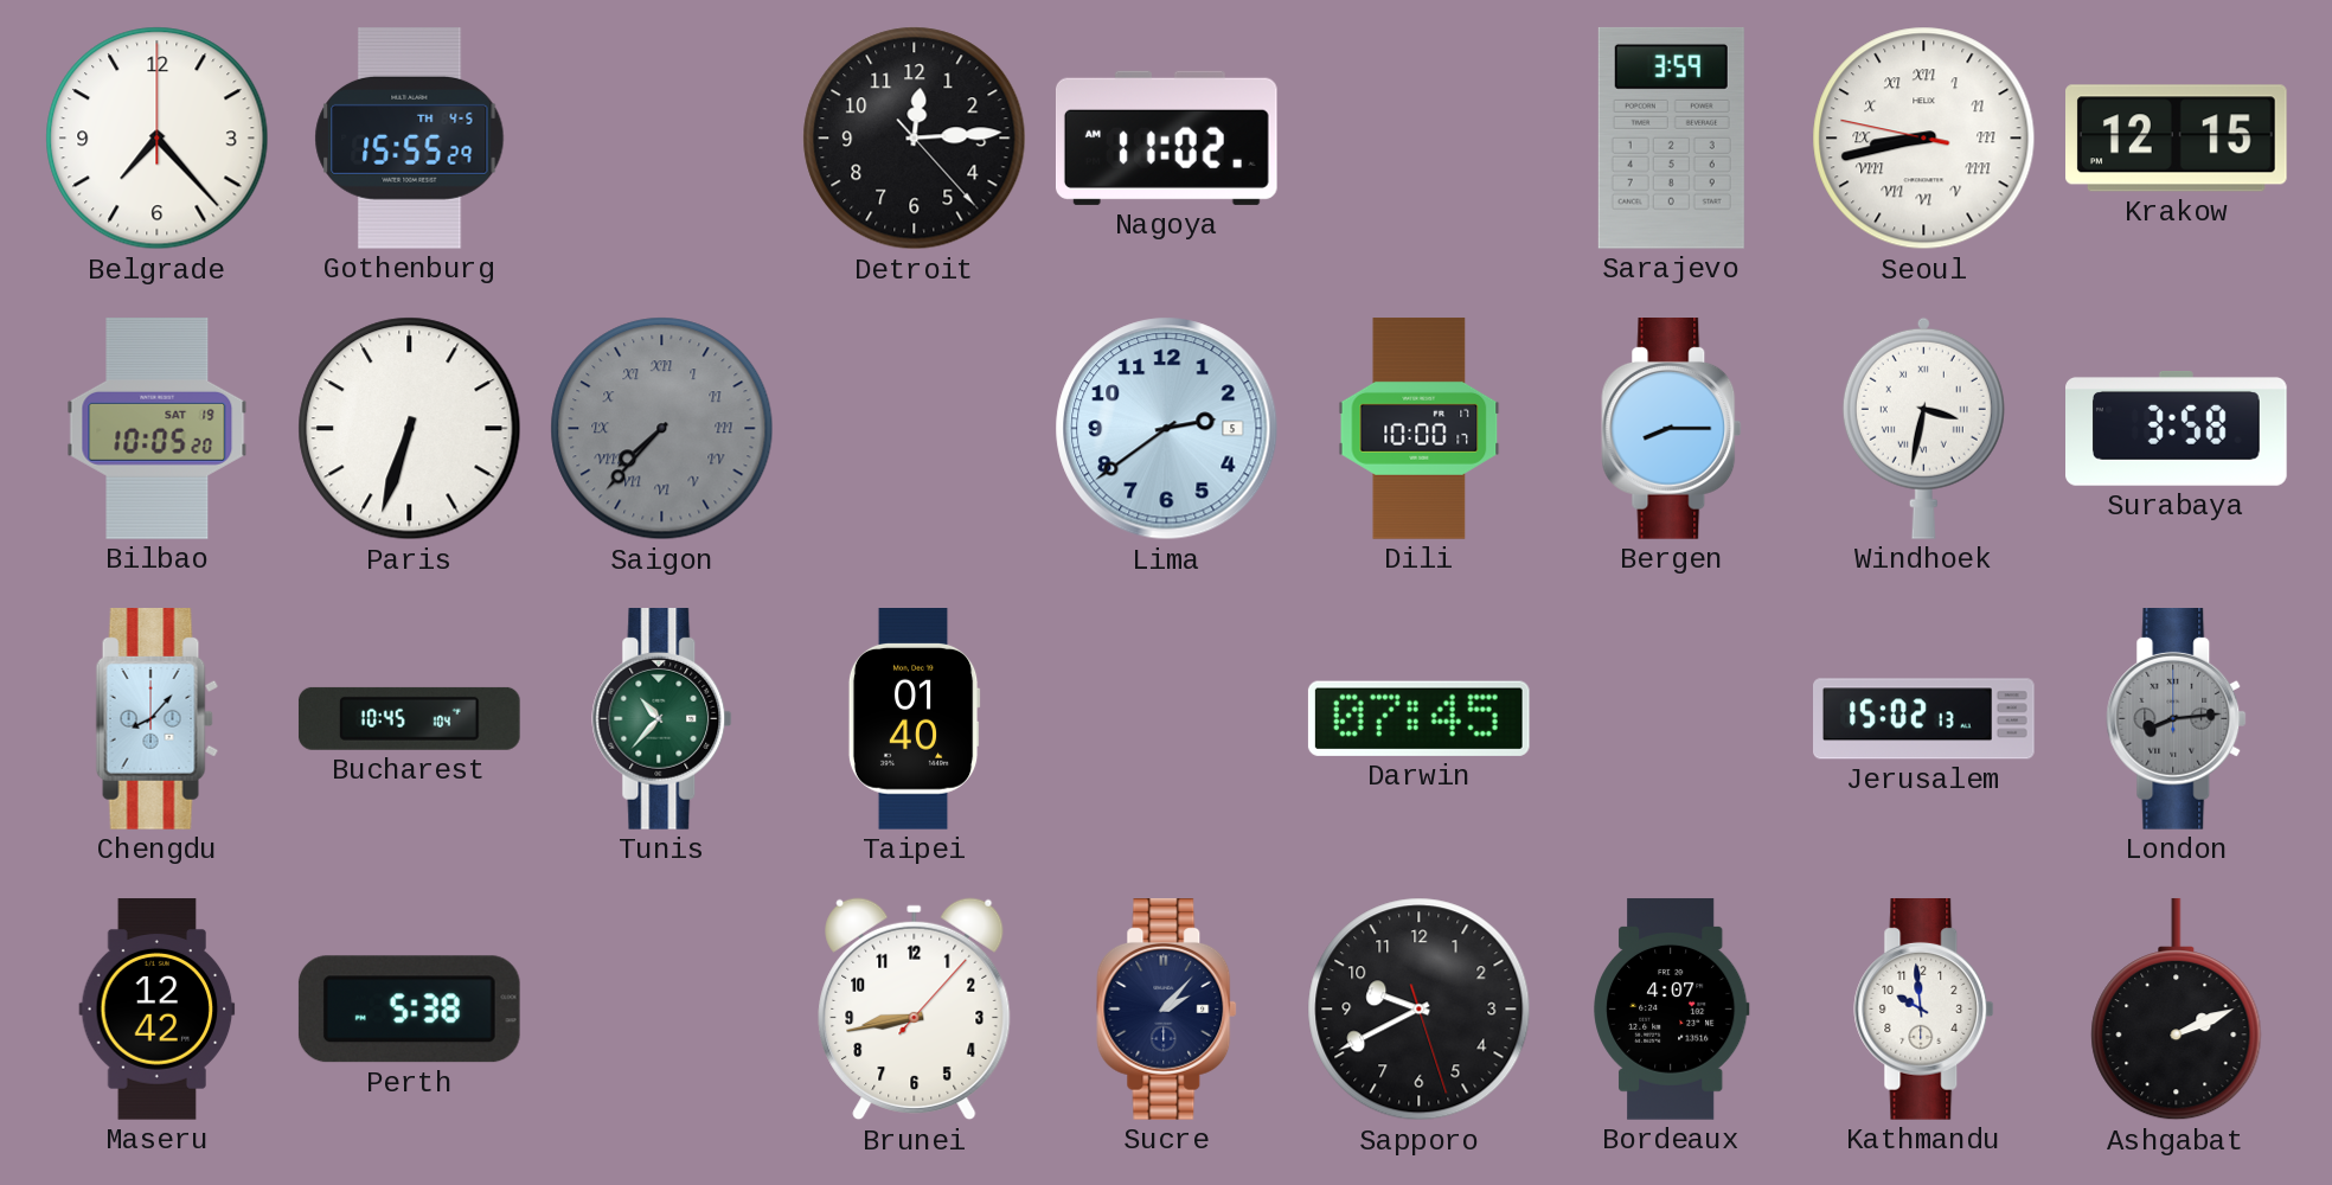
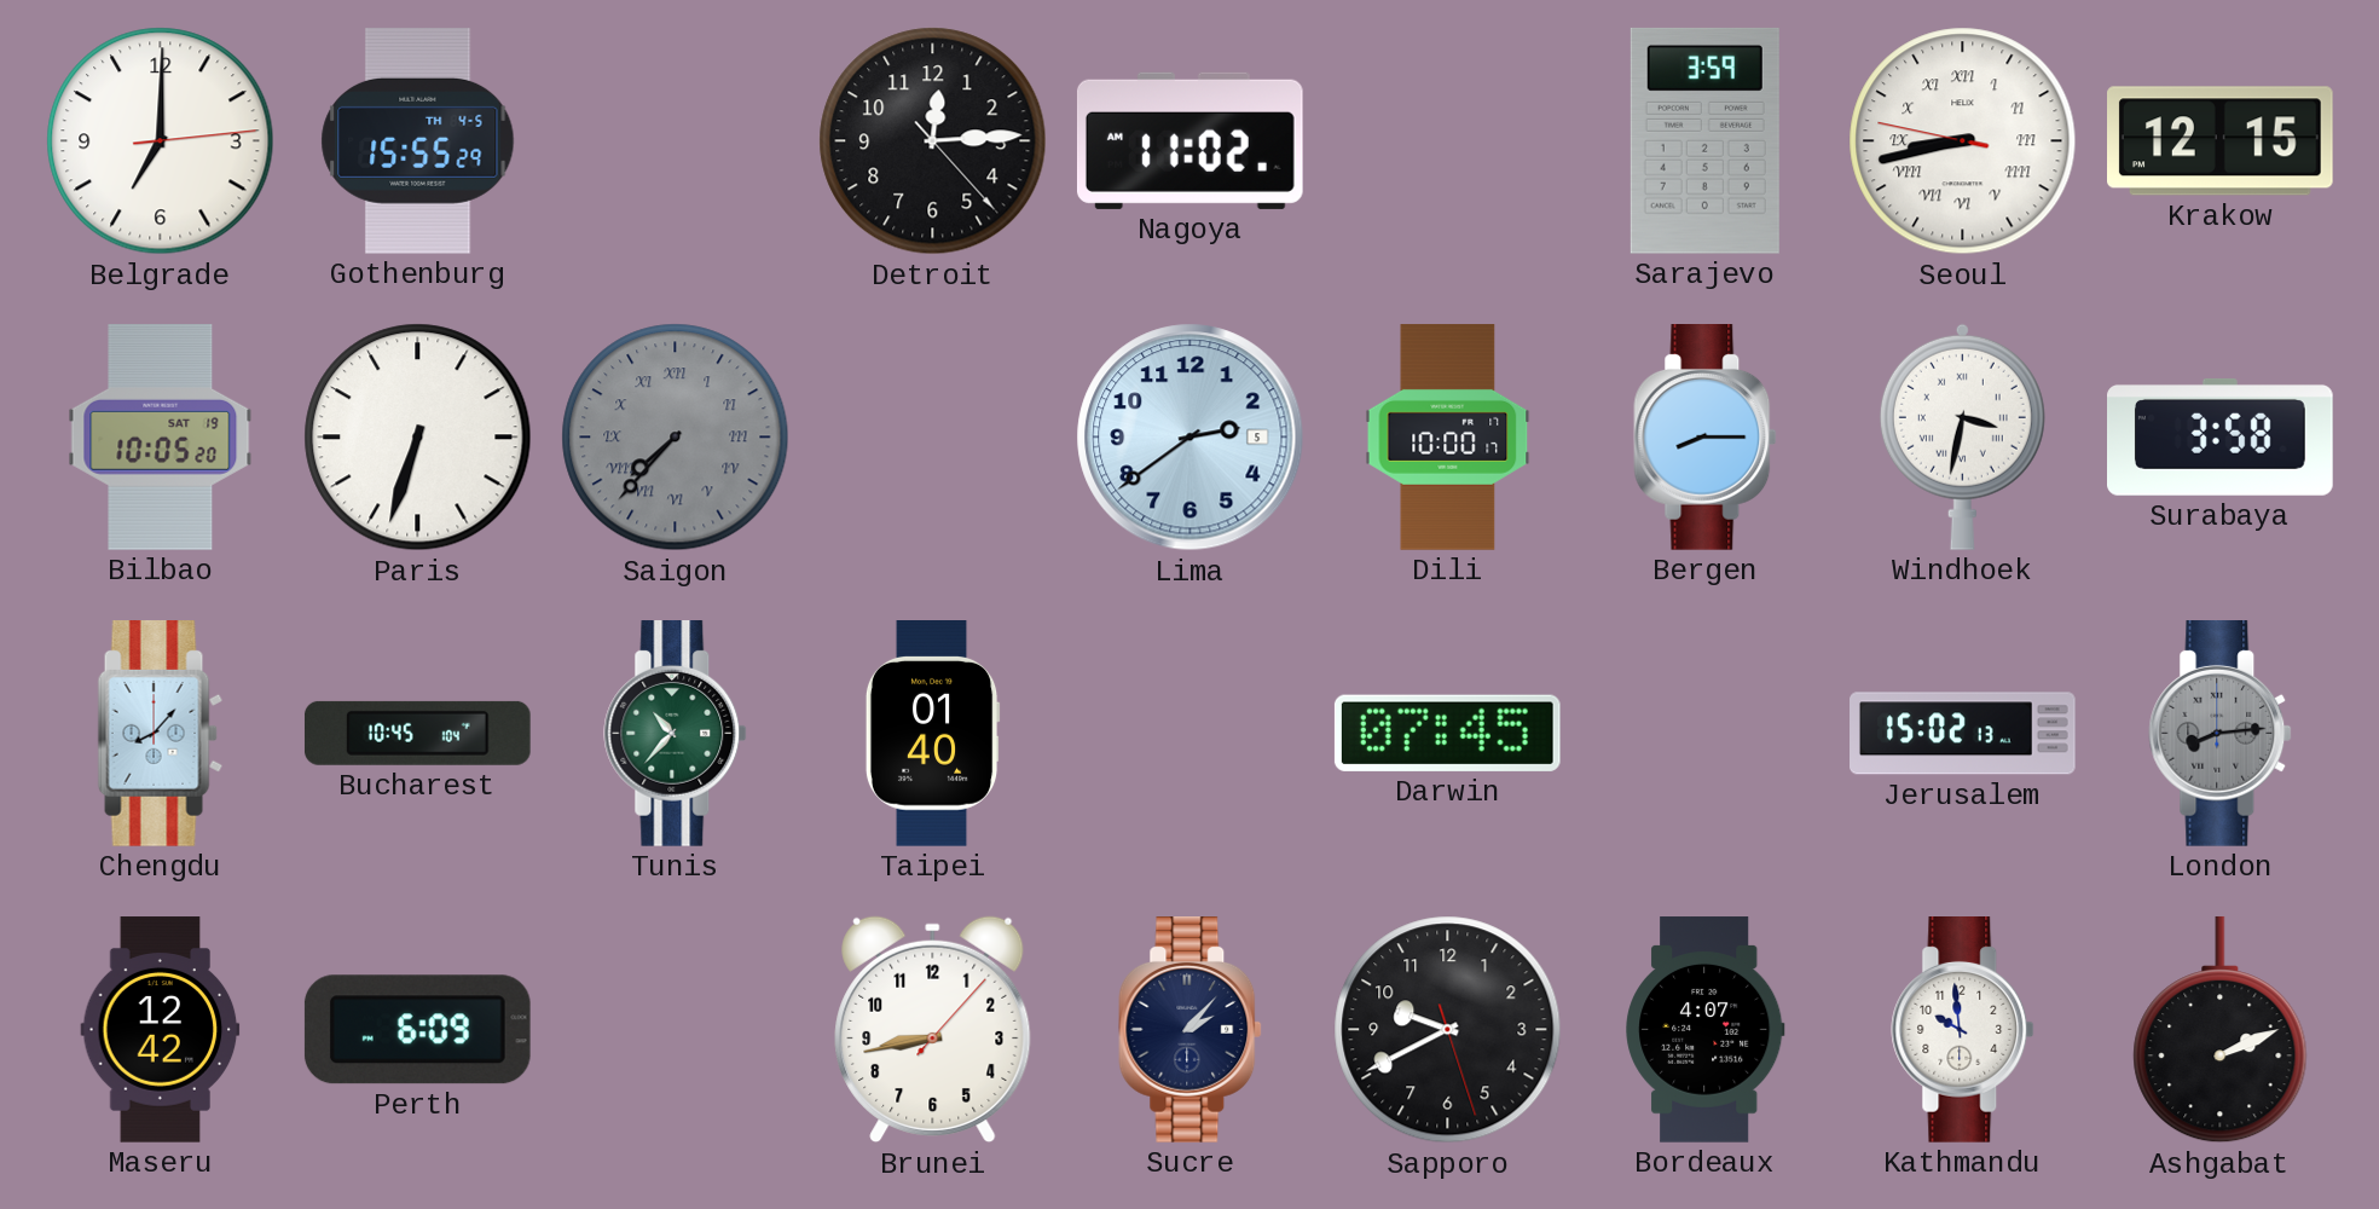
Belgrade: 7:23 -> 7:00 (161, 141)
Perth: 5:38 -> 6:09 (417, 1030)
